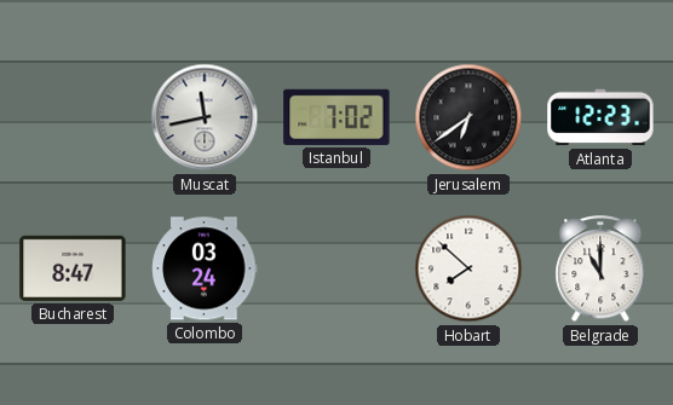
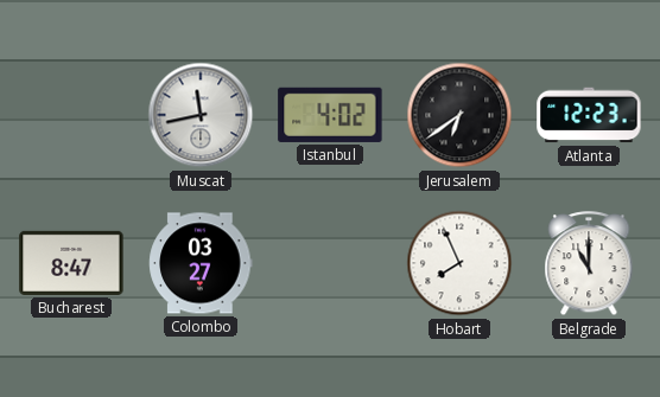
Istanbul: 7:02 -> 4:02 (330, 115)
Colombo: 03:24 -> 03:27 (201, 263)
Hobart: 7:52 -> 7:56 (459, 263)
